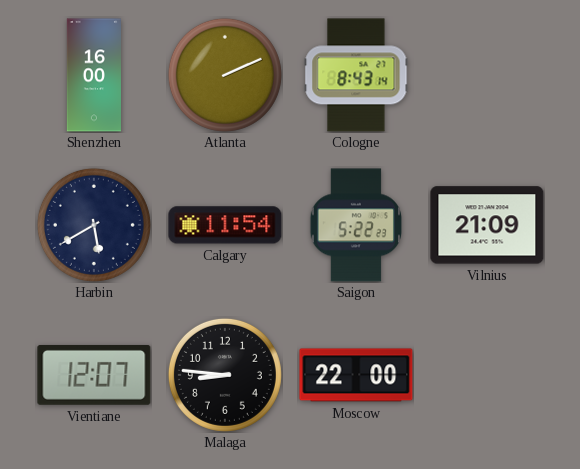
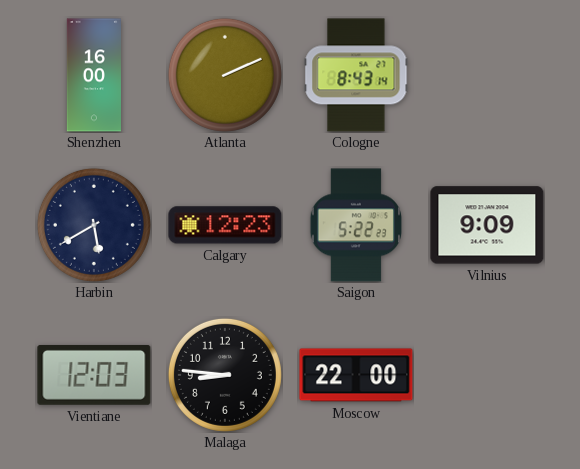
Calgary: 11:54 -> 12:23 (225, 225)
Vilnius: 21:09 -> 9:09 (487, 225)
Vientiane: 12:07 -> 12:03 (94, 375)
